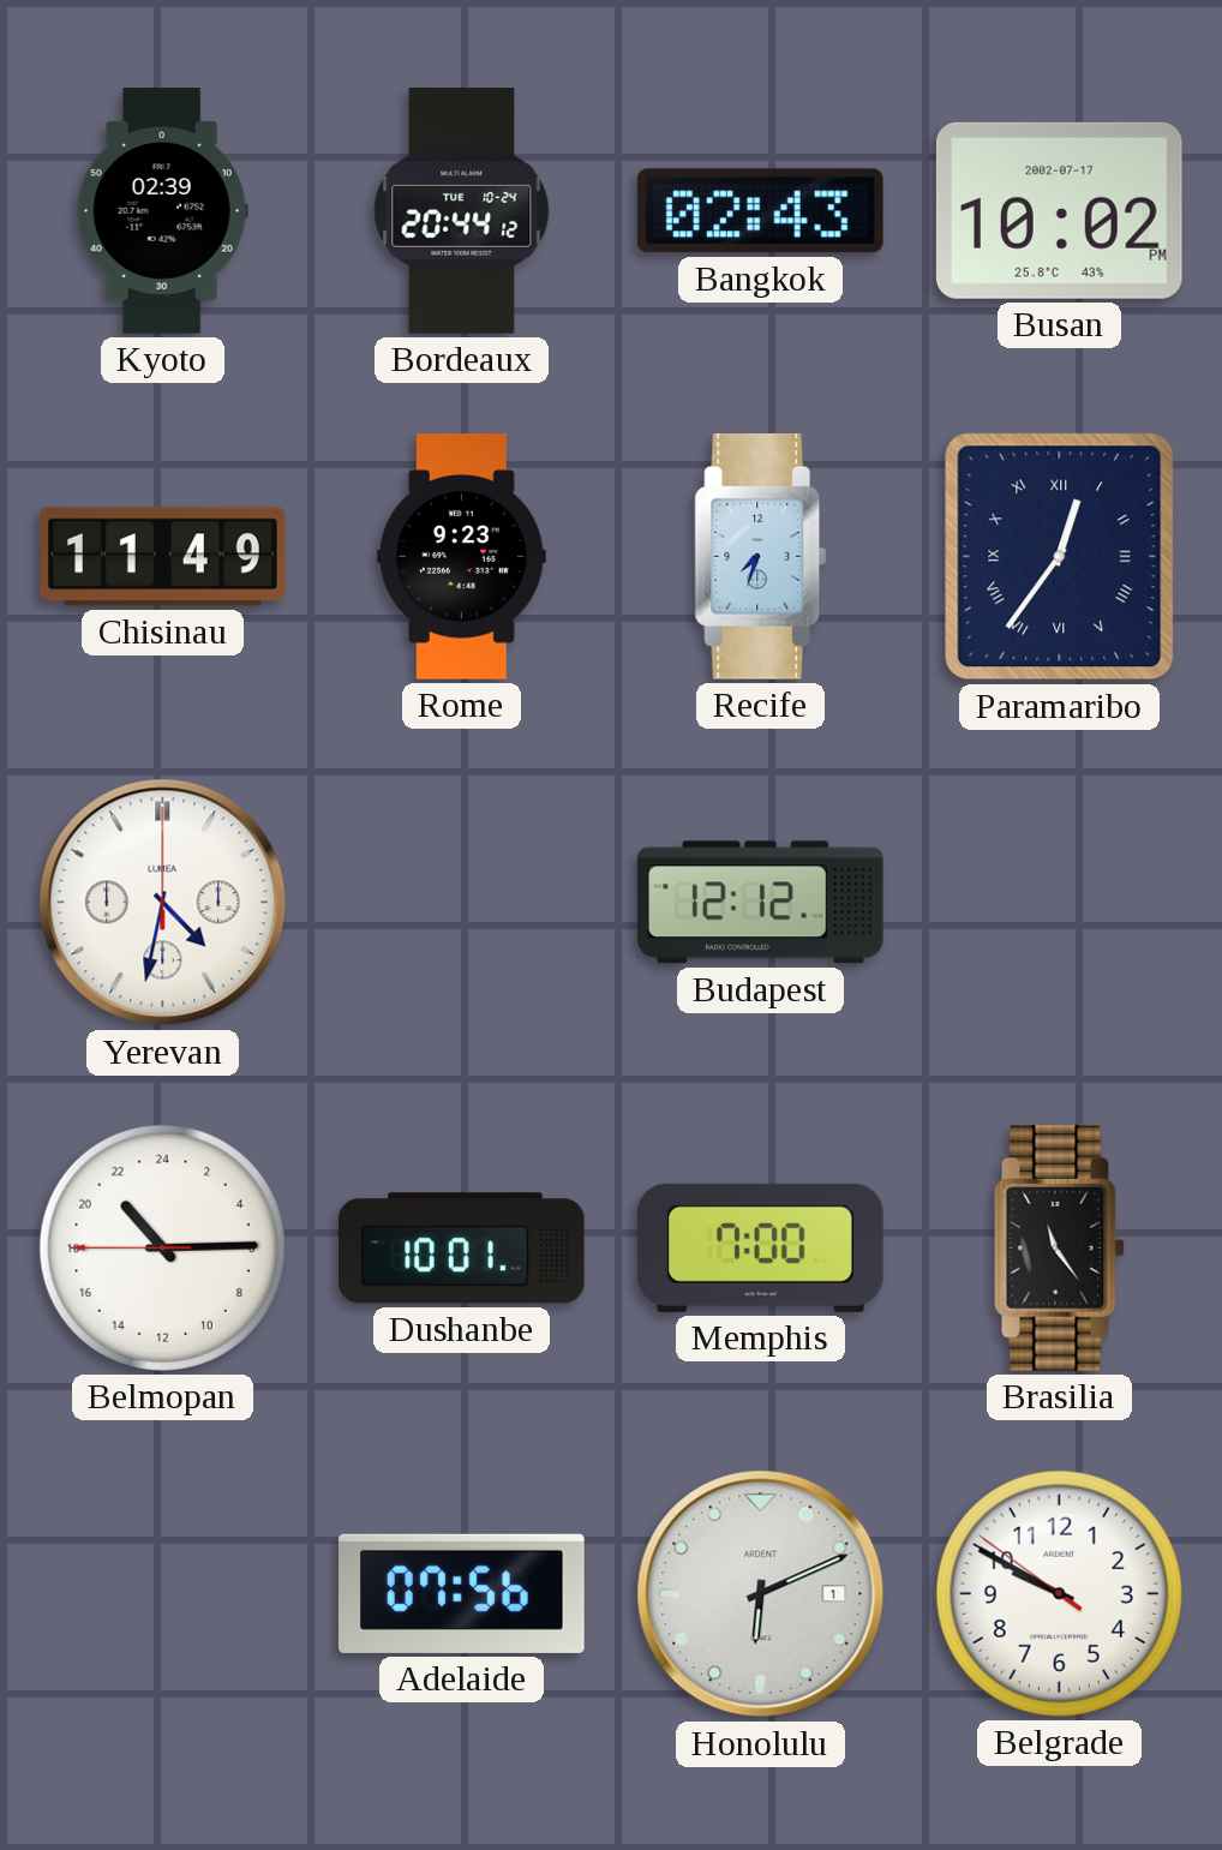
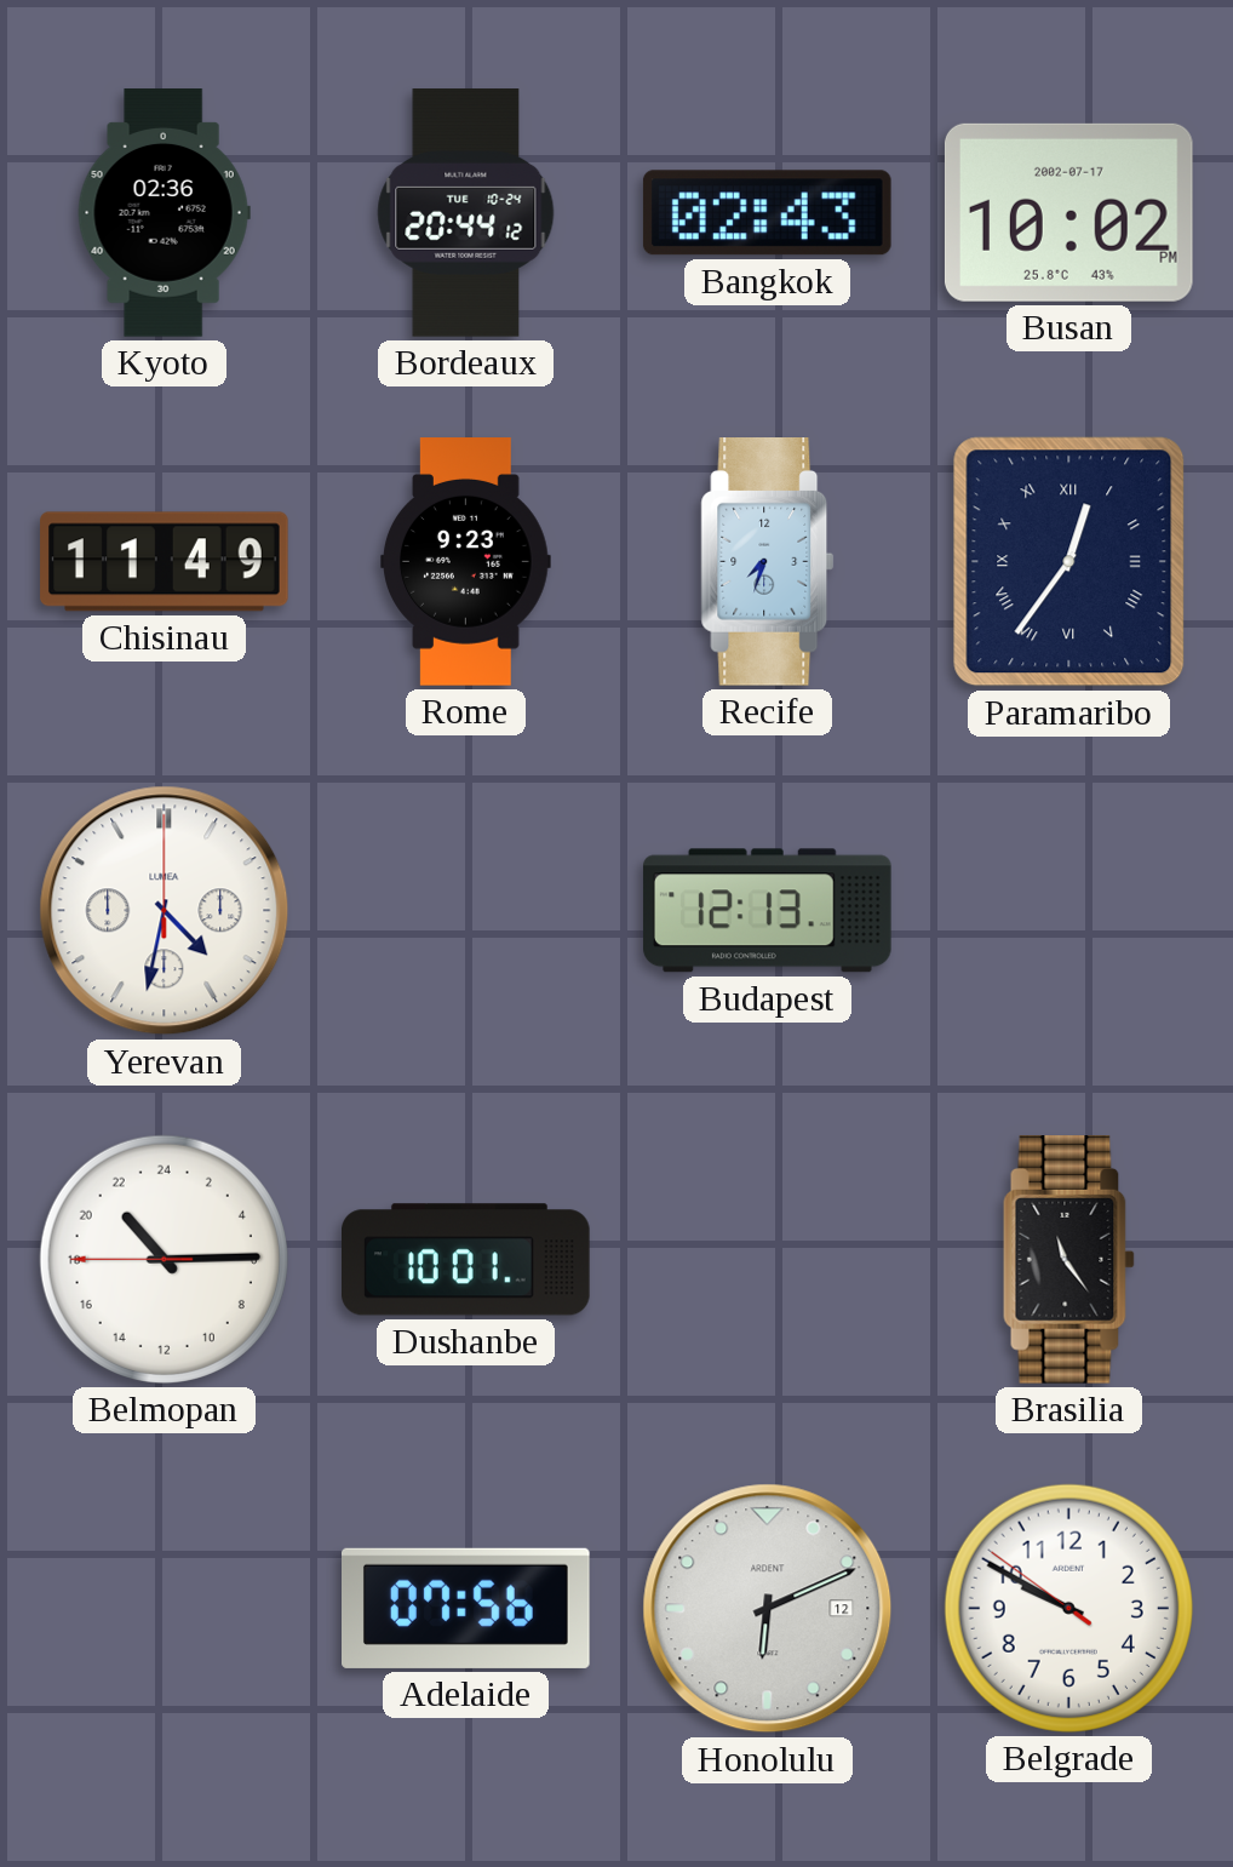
Kyoto: 02:39 -> 02:36 (164, 213)
Budapest: 12:12 -> 12:13 (767, 911)
Memphis: 7:00 -> none (761, 1247)
Honolulu date: 1 -> 12 (768, 1609)
